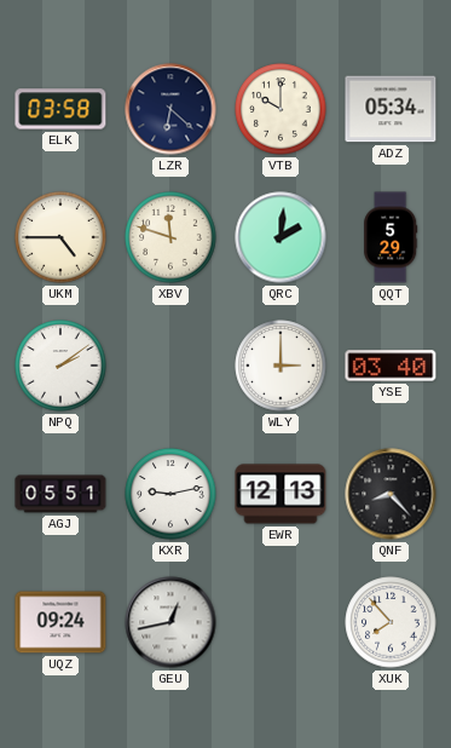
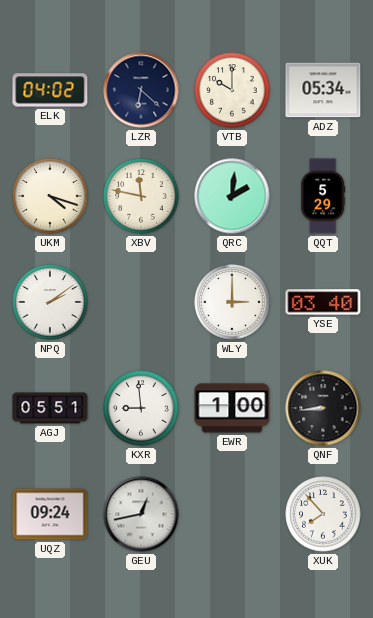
ELK: 03:58 -> 04:02 (50, 90)
UKM: 4:45 -> 4:18 (50, 196)
XBV: 11:48 -> 11:47 (141, 196)
KXR: 9:13 -> 8:59 (141, 408)
EWR: 12:13 -> 1:00 (232, 408)
QNF: 8:23 -> 8:44 (323, 408)
